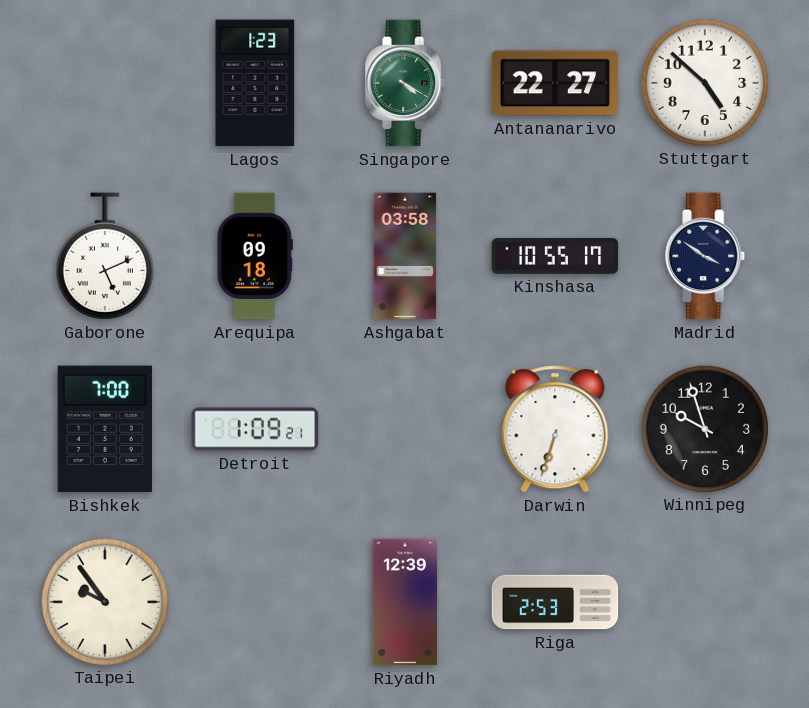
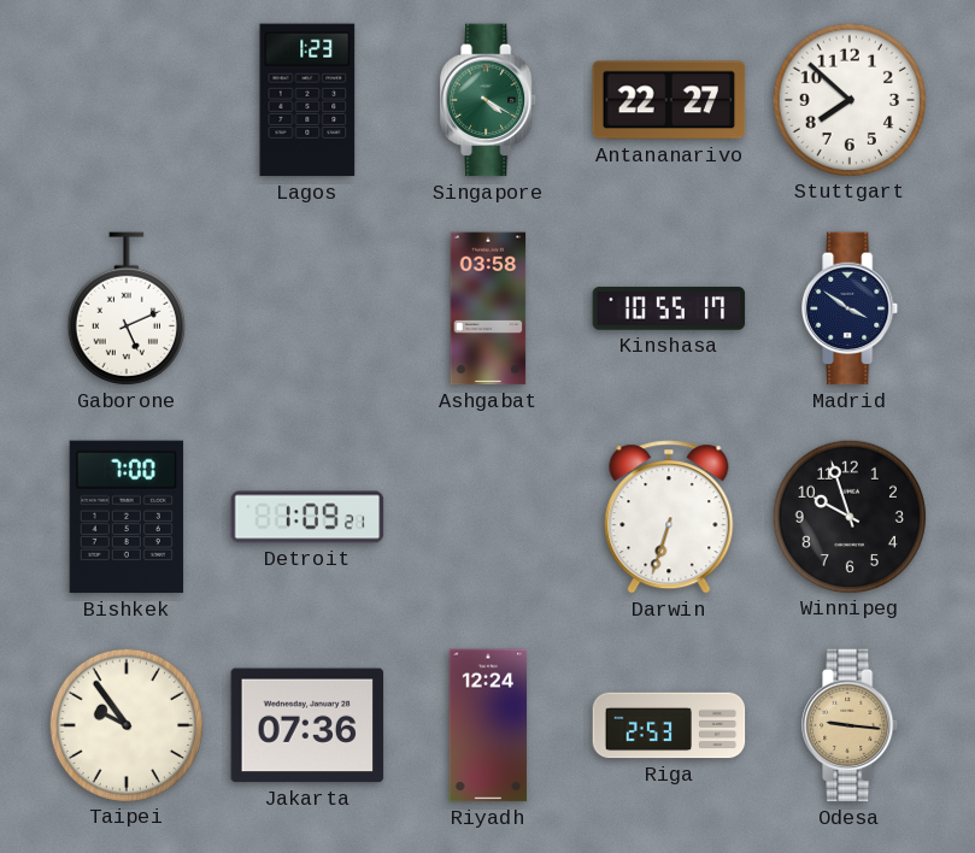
Stuttgart: 4:52 -> 7:52 (848, 99)
Arequipa: 09:18 -> none (255, 256)
Jakarta: none -> 07:36 (307, 725)
Riyadh: 12:39 -> 12:24 (488, 725)
Odesa: none -> 9:16 (851, 725)
